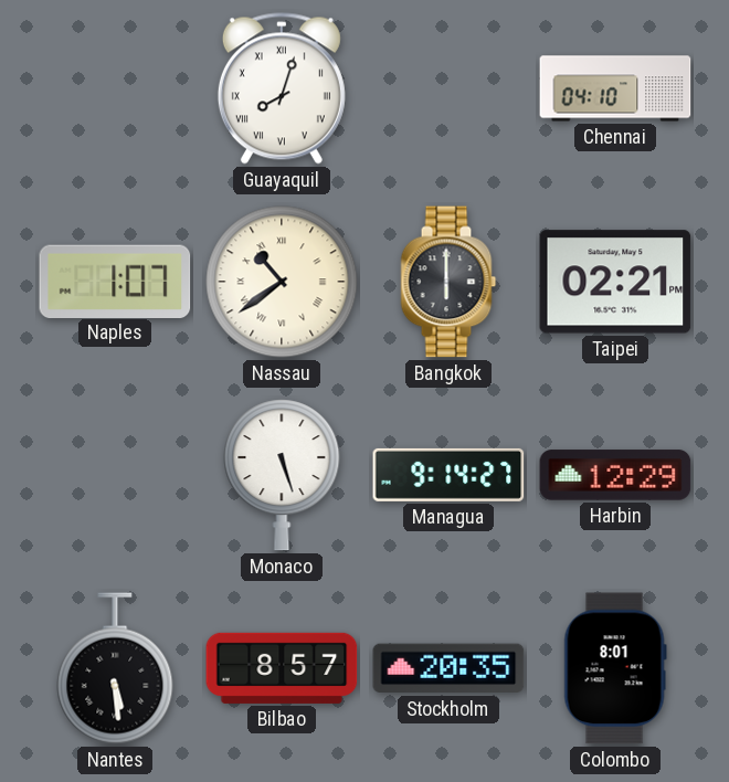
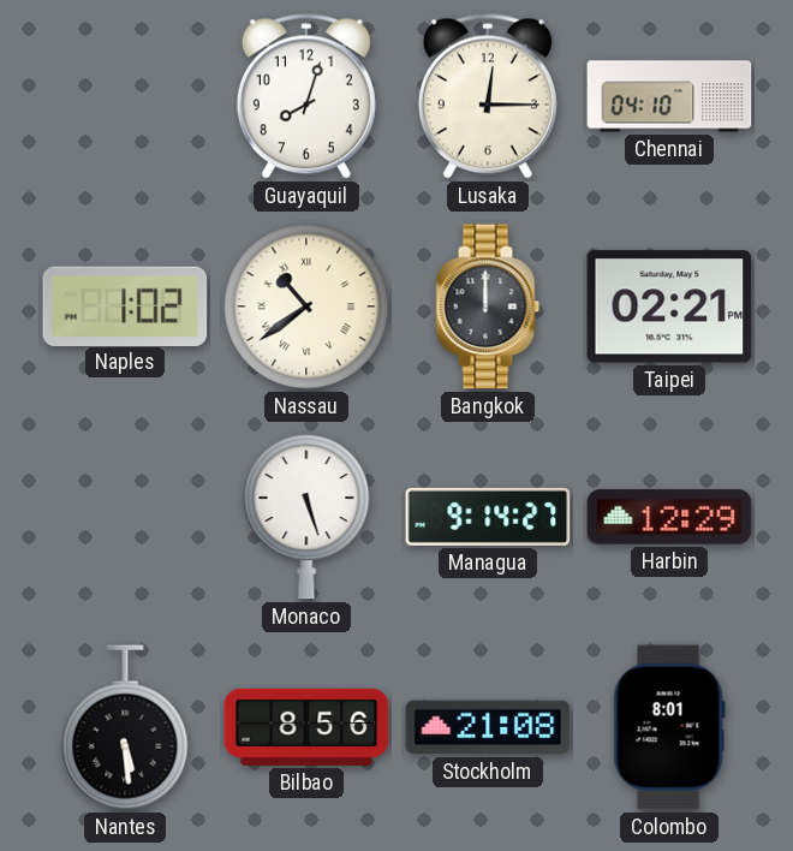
Guayaquil numerals: Roman -> Arabic (306, 96)
Lusaka: none -> 12:15 (488, 96)
Naples: 1:07 -> 1:02 (125, 305)
Bangkok: 6:00 -> 12:00 (488, 307)
Bilbao: 8:57 -> 8:56 (306, 727)
Stockholm: 20:35 -> 21:08 (488, 727)
